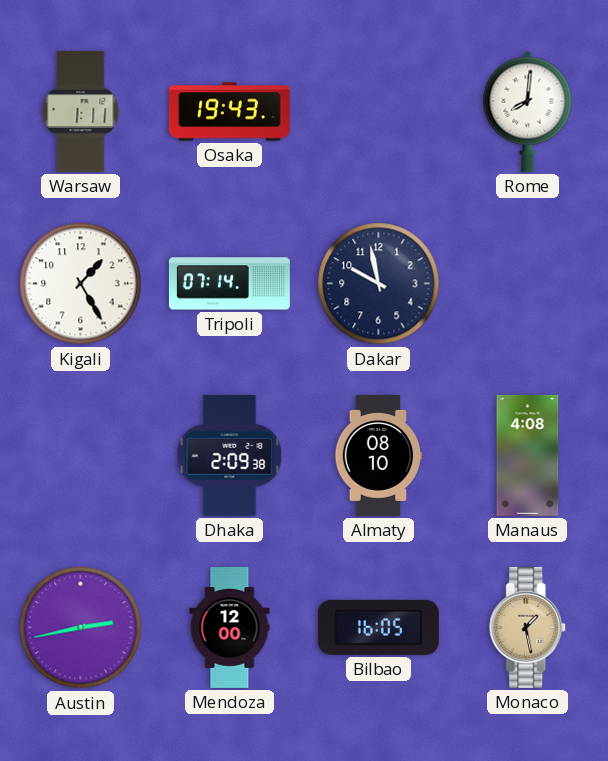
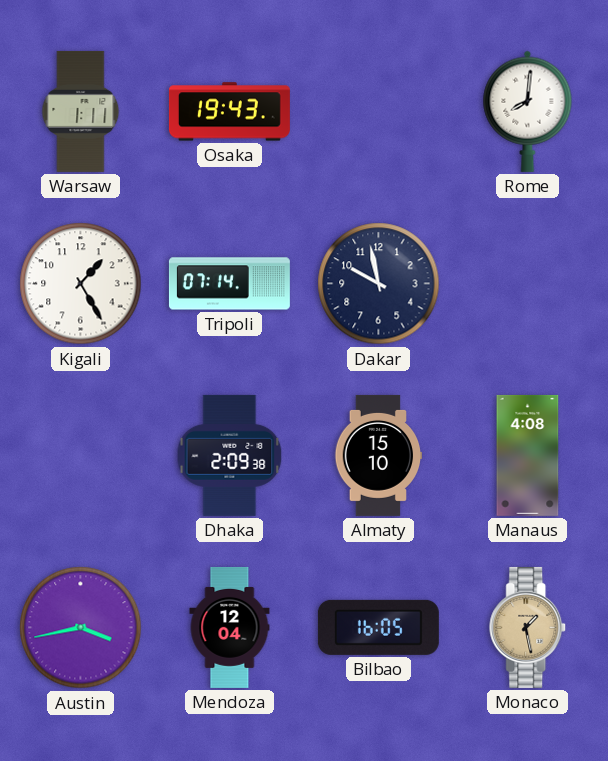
Almaty: 08:10 -> 15:10 (379, 455)
Austin: 2:43 -> 3:43 (81, 628)
Mendoza: 12:00 -> 12:04 (230, 627)
